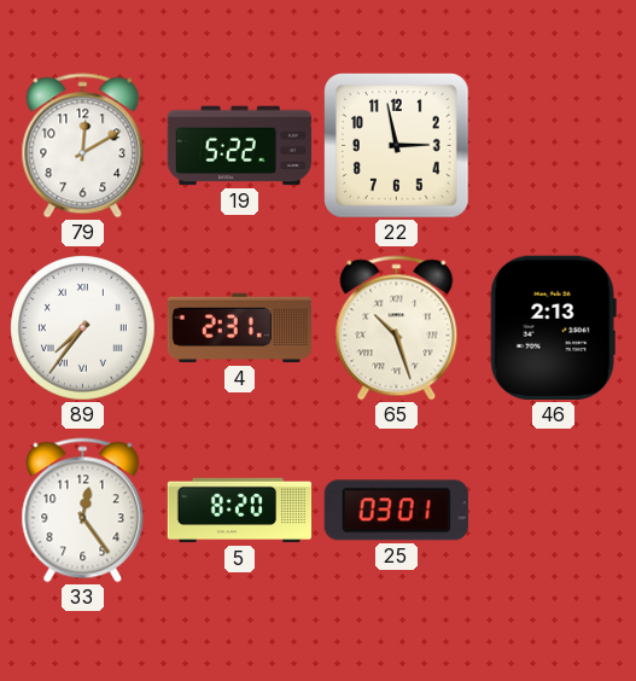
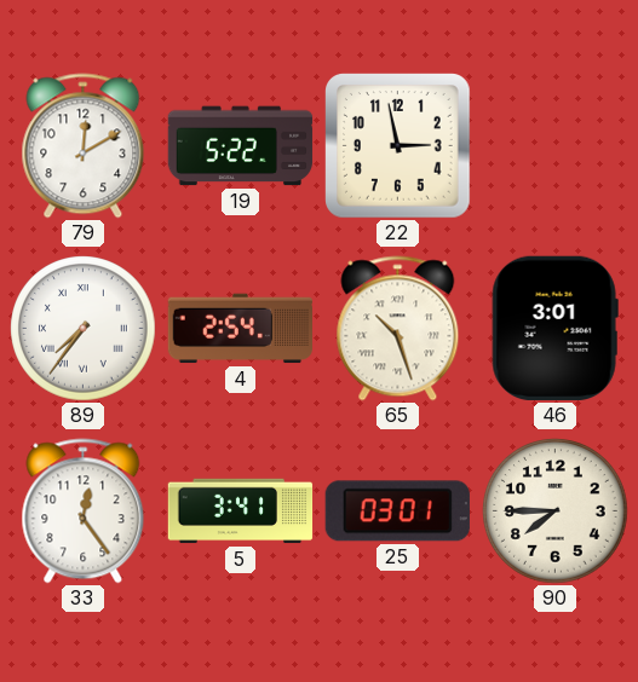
4: 2:31 -> 2:54 (240, 329)
46: 2:13 -> 3:01 (554, 328)
5: 8:20 -> 3:41 (241, 511)
90: none -> 7:45 (556, 511)
